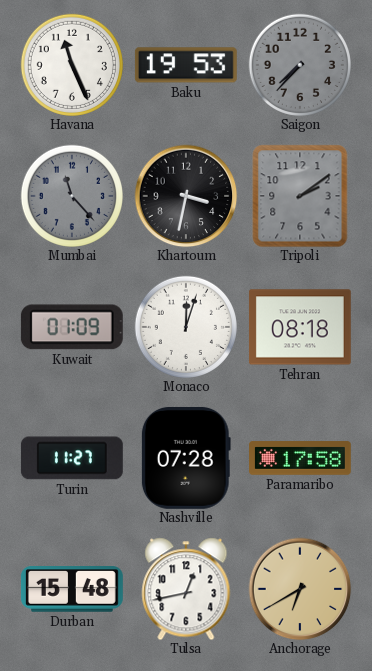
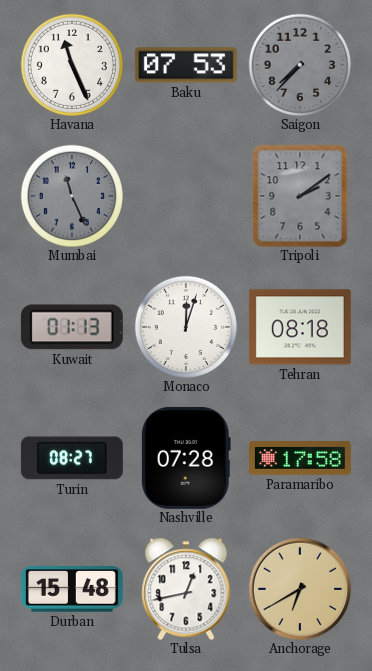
Baku: 19:53 -> 07:53 (186, 65)
Mumbai: 11:23 -> 11:26 (72, 196)
Khartoum: 3:32 -> none (186, 196)
Kuwait: 01:09 -> 01:13 (72, 327)
Turin: 11:27 -> 08:27 (72, 458)
